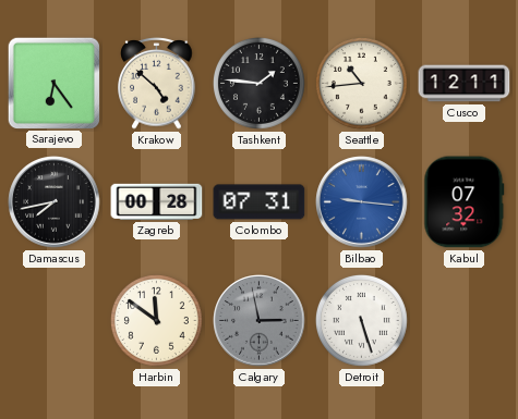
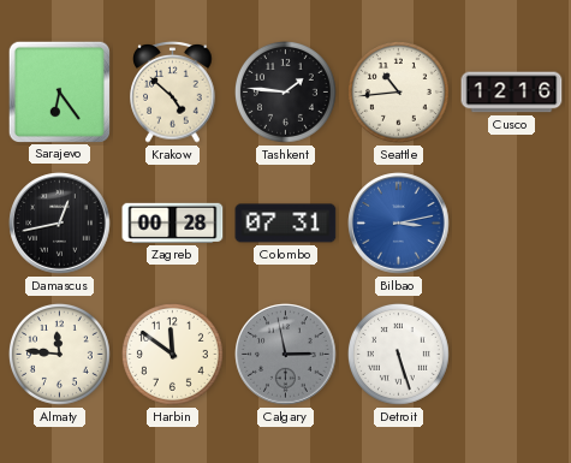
Cusco: 12:11 -> 12:16 (512, 93)
Damascus: 7:43 -> 12:43 (60, 224)
Bilbao: 9:16 -> 3:13 (399, 224)
Kabul: 07:32 -> none (465, 202)
Almaty: none -> 11:46 (59, 354)
